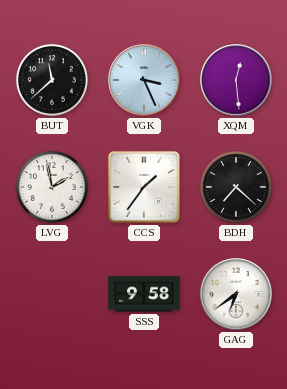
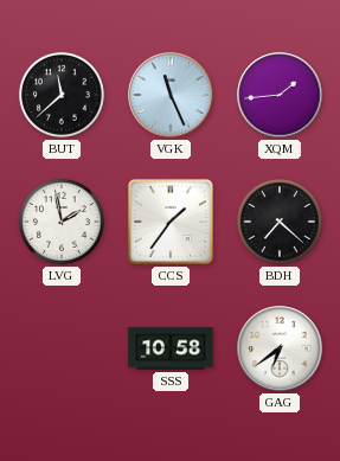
VGK: 3:26 -> 11:26 (171, 95)
XQM: 12:29 -> 1:44 (280, 95)
SSS: 9:58 -> 10:58 (171, 348)
